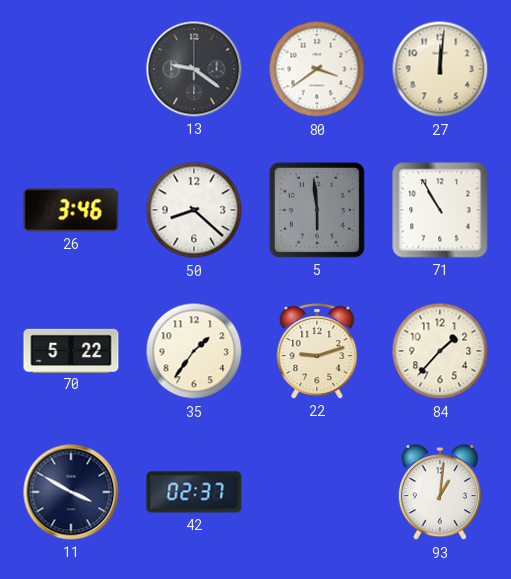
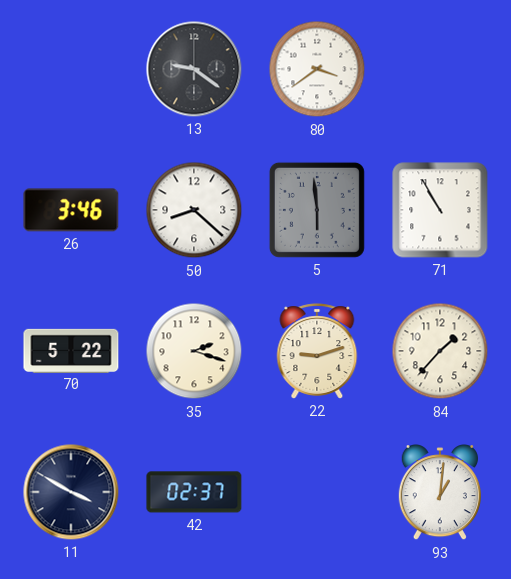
27: 12:01 -> none (440, 69)
35: 1:36 -> 2:18 (194, 351)
